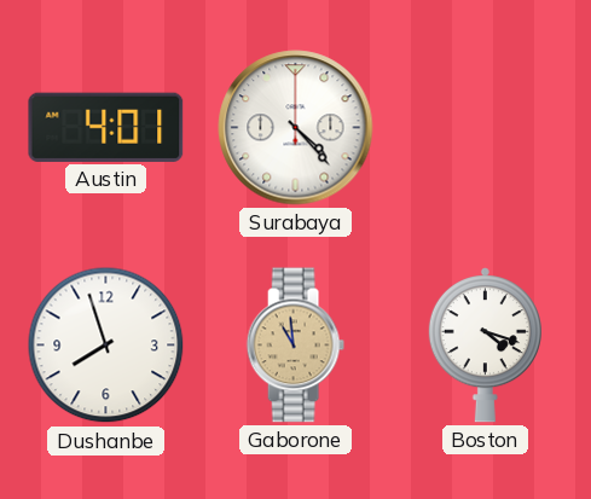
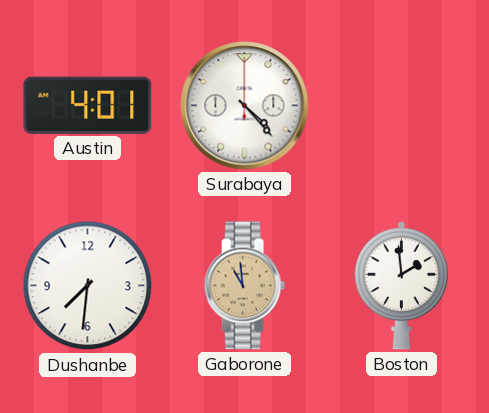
Dushanbe: 7:57 -> 7:31 (88, 286)
Boston: 4:18 -> 1:59 (401, 286)
